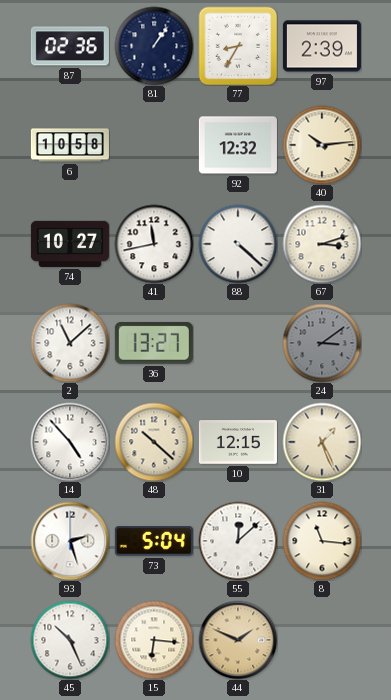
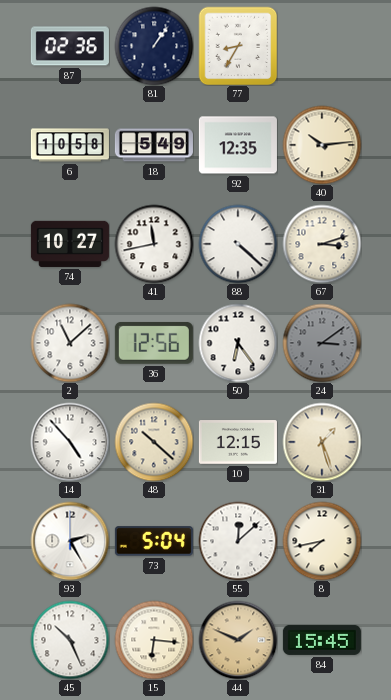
97: 2:39 -> none (322, 46)
18: none -> 5:49 (154, 145)
92: 12:32 -> 12:35 (238, 145)
36: 13:27 -> 12:56 (154, 343)
50: none -> 6:24 (238, 343)
31: 1:26 -> 1:27 (322, 442)
93: 2:27 -> 2:25 (70, 541)
8: 11:16 -> 7:43 (322, 541)
84: none -> 15:45 (322, 640)
